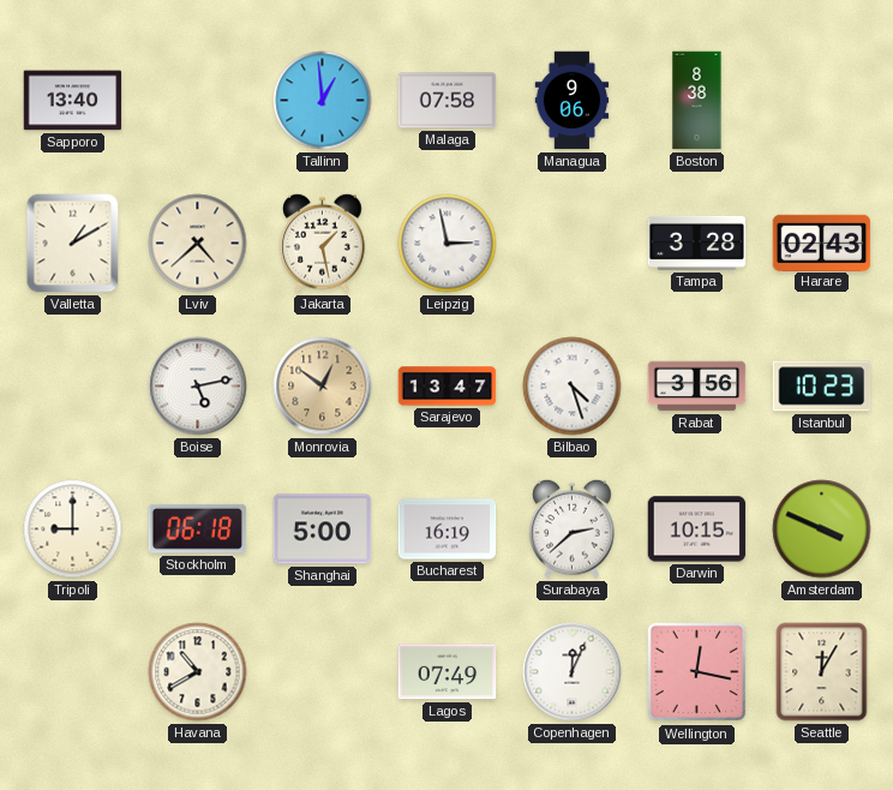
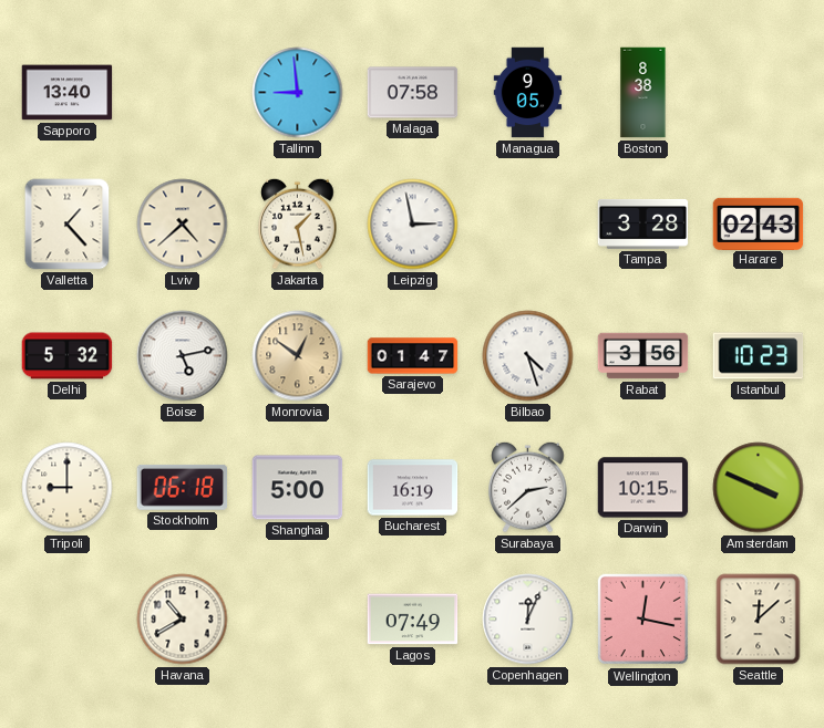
Tallinn: 12:59 -> 8:59 (298, 93)
Managua: 9:06 -> 9:05 (528, 93)
Valletta: 1:10 -> 1:23 (68, 225)
Delhi: none -> 5:32 (68, 356)
Sarajevo: 13:47 -> 01:47 (413, 356)
Seattle: 12:05 -> 12:08 (759, 620)
